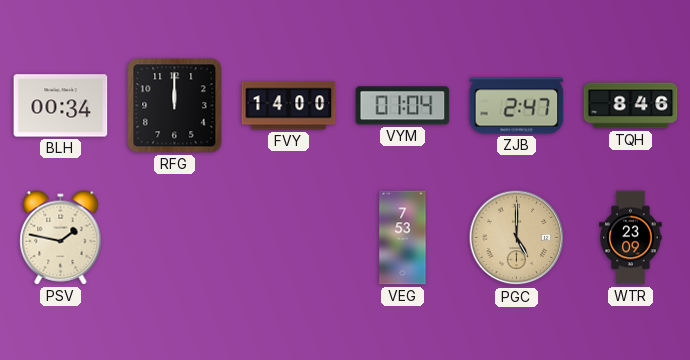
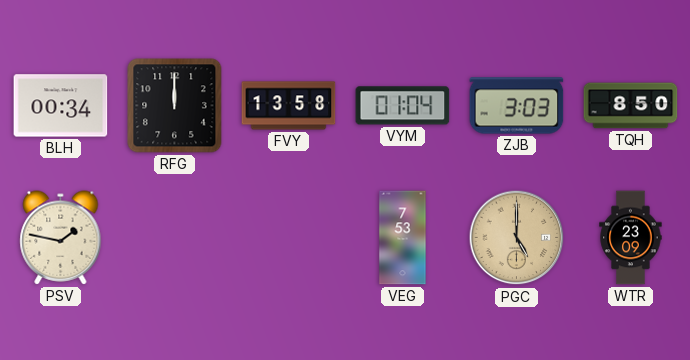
FVY: 14:00 -> 13:58 (289, 106)
ZJB: 2:47 -> 3:03 (517, 106)
TQH: 8:46 -> 8:50 (631, 106)
